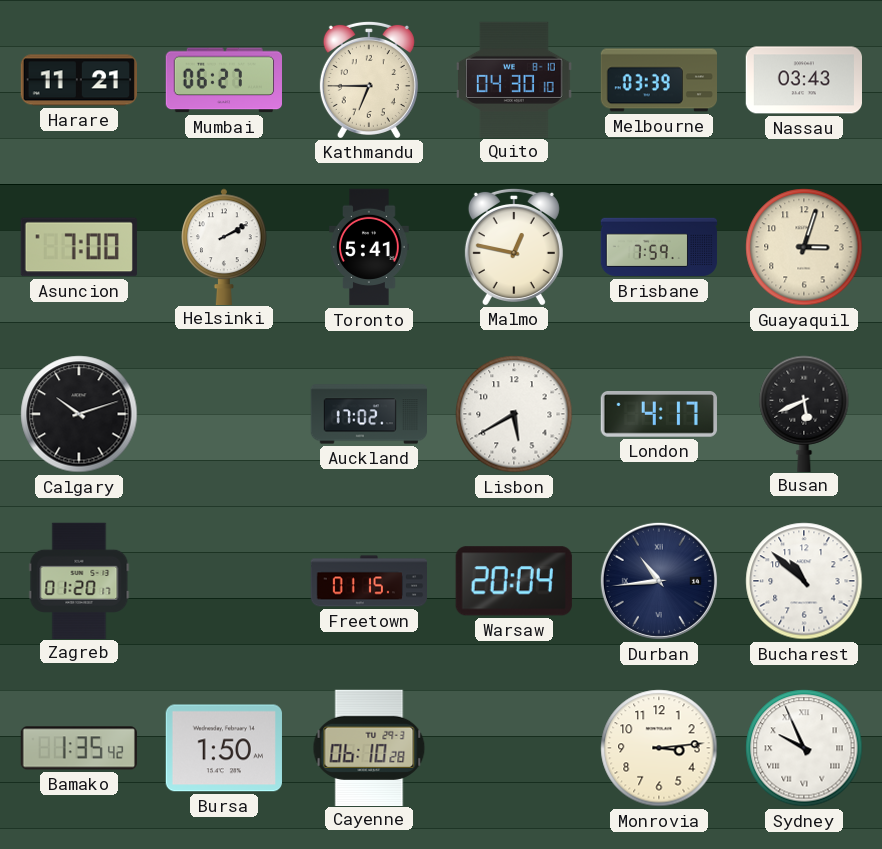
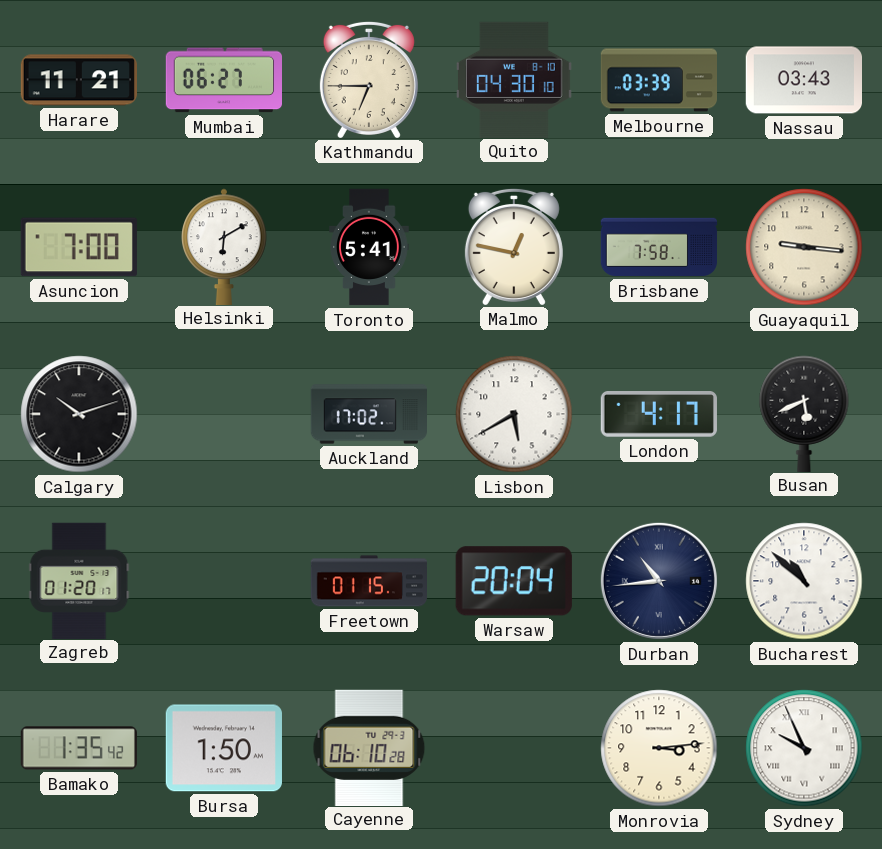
Helsinki: 2:10 -> 6:10 (224, 246)
Brisbane: 7:59 -> 7:58 (659, 247)
Guayaquil: 3:03 -> 9:16 (804, 247)
